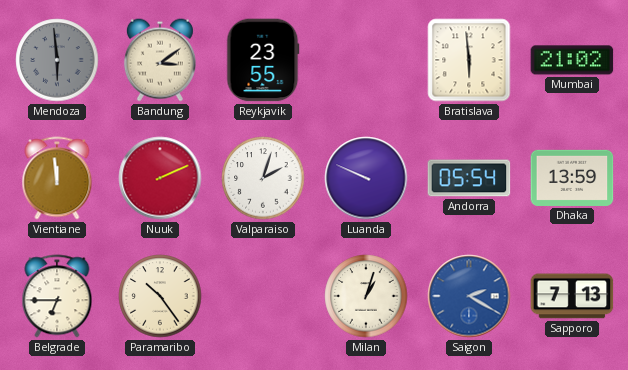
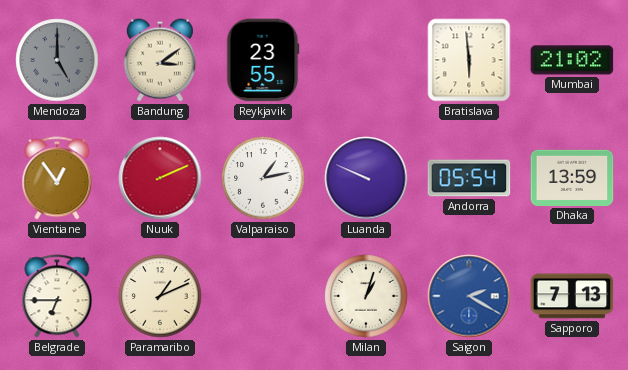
Mendoza: 5:59 -> 5:00 (57, 60)
Vientiane: 11:59 -> 12:54 (57, 178)
Valparaiso: 2:03 -> 1:13 (263, 178)
Paramaribo: 10:24 -> 1:11 (160, 296)
